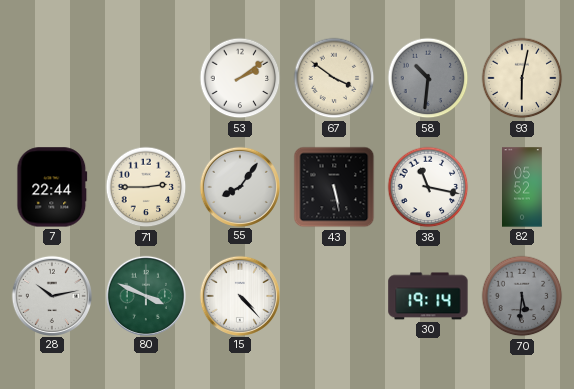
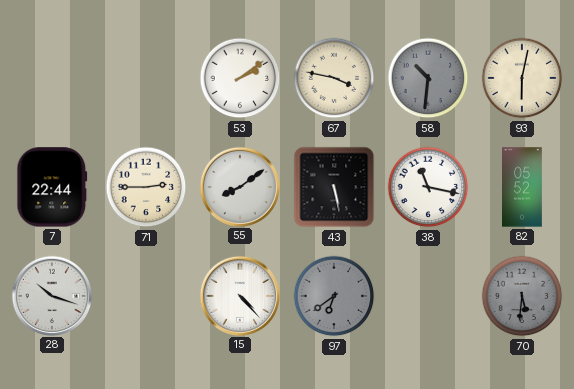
67: 3:51 -> 3:47 (334, 78)
55: 8:06 -> 8:09 (239, 186)
28: 10:13 -> 10:18 (51, 295)
80: 3:49 -> none (145, 295)
97: none -> 6:39 (334, 296)
30: 19:14 -> none (428, 296)
